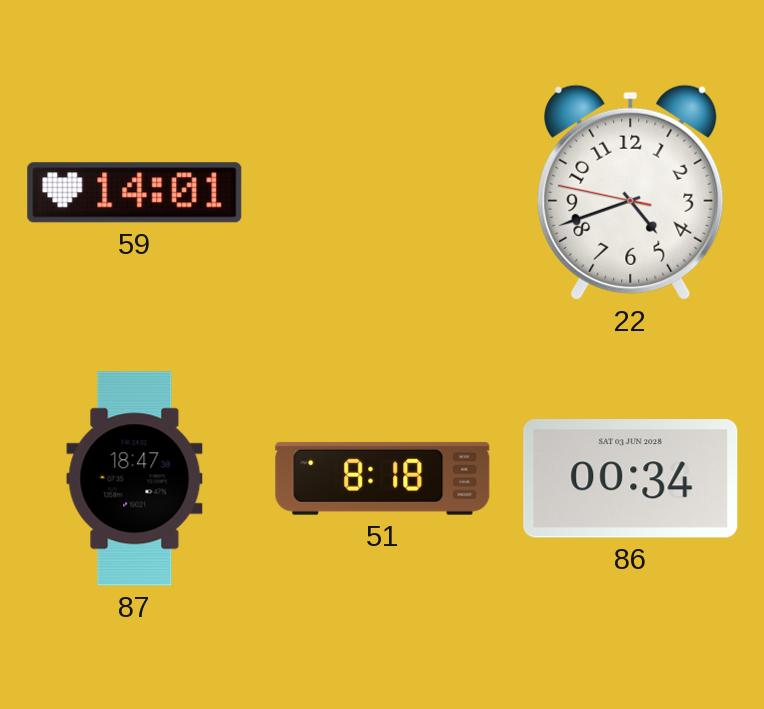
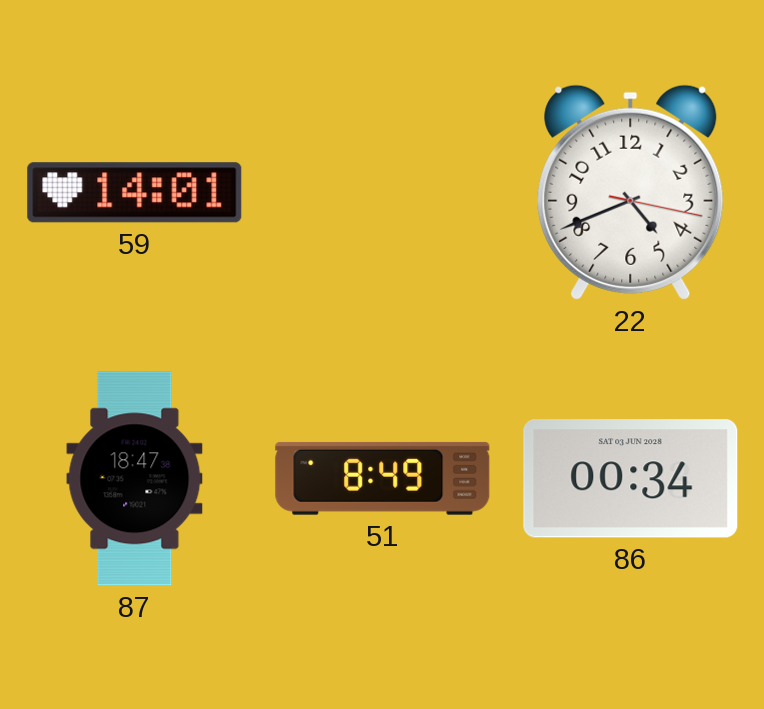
22: 4:41:47 -> 4:41:17 (631, 192)
51: 8:18 -> 8:49 (383, 478)
